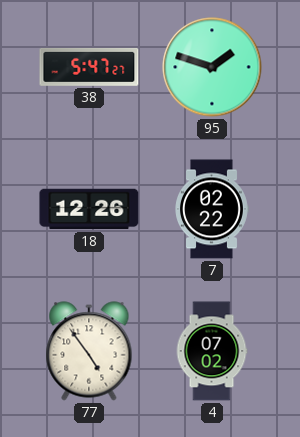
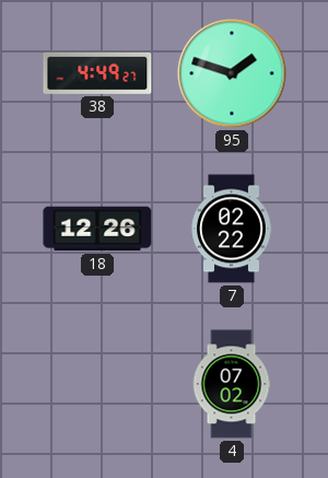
38: 5:47 -> 4:49 (97, 73)
77: 4:54 -> none (89, 351)
